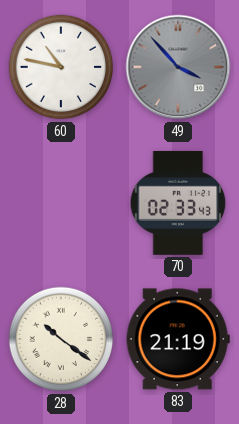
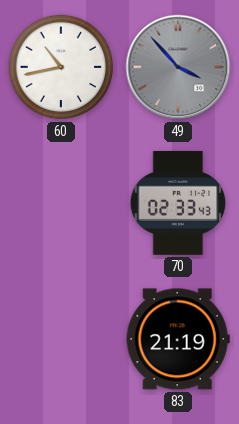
60: 10:47 -> 10:43 (61, 67)
28: 10:21 -> none (61, 339)
